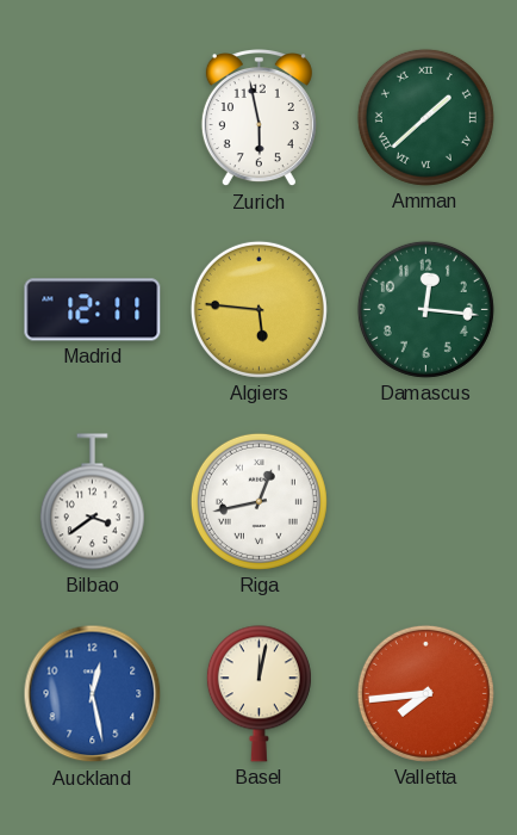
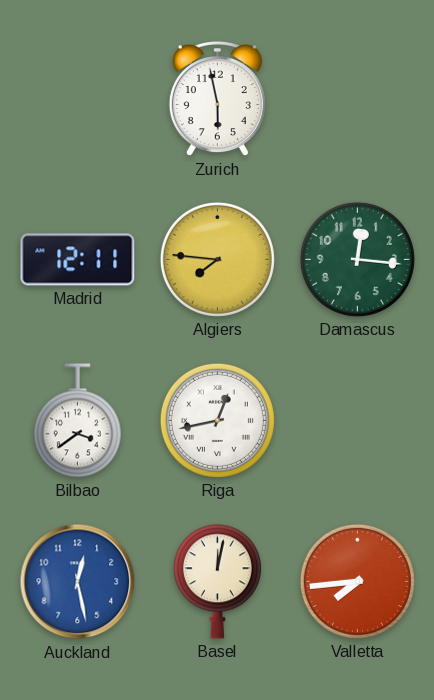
Amman: 1:38 -> none (425, 117)
Algiers: 5:46 -> 7:46 (217, 259)
